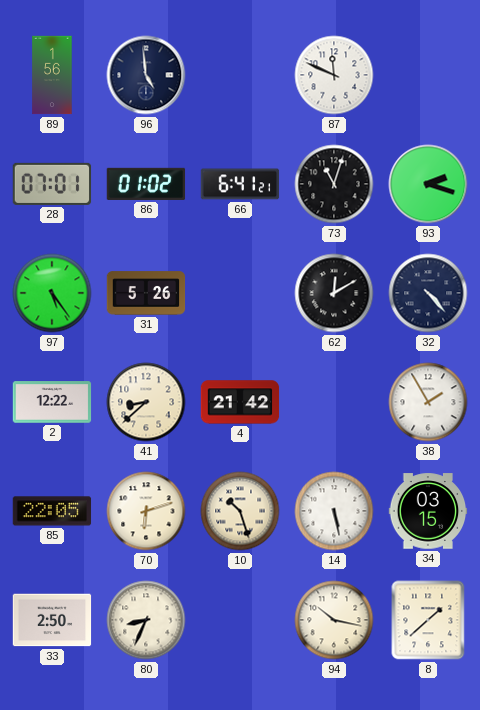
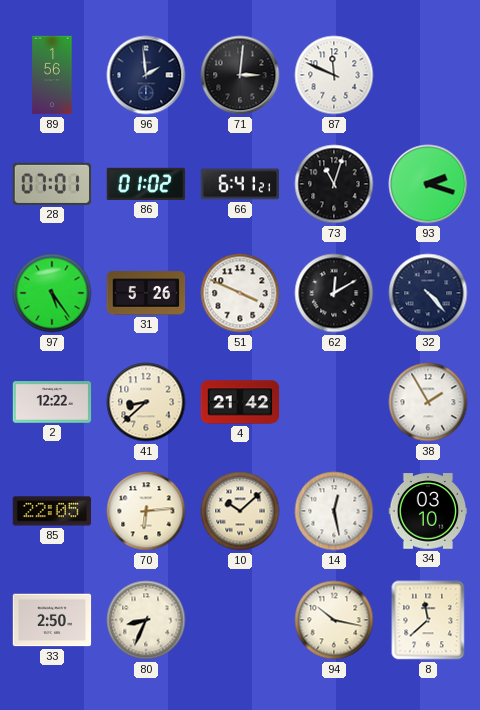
96: 4:59 -> 1:59 (146, 75)
71: none -> 3:01 (240, 75)
51: none -> 3:49 (240, 293)
70: 6:12 -> 6:14 (146, 511)
10: 10:27 -> 10:08 (240, 511)
14: 5:28 -> 12:28 (334, 511)
34: 03:15 -> 03:10 (428, 511)
8: 1:38 -> 11:38 (428, 620)
